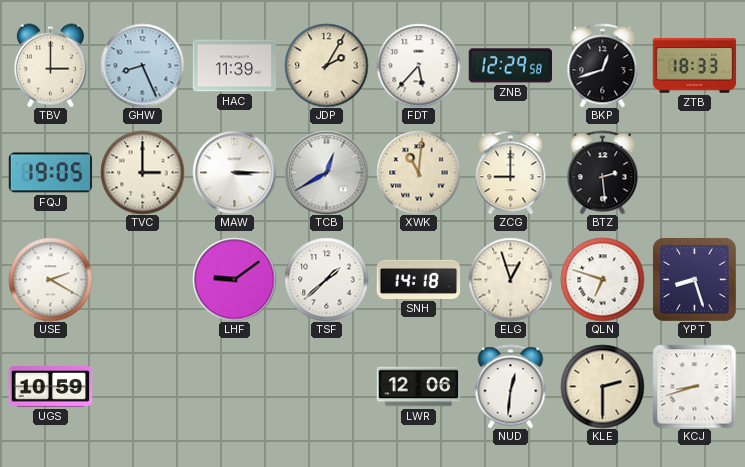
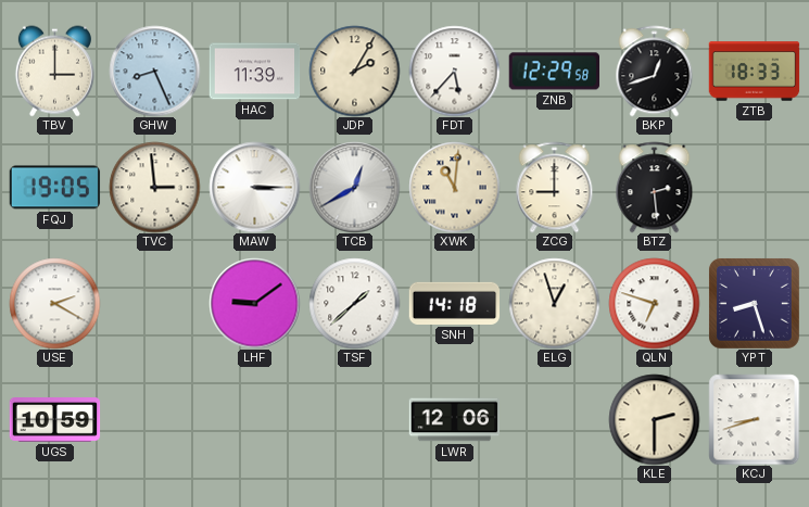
TVC: 3:00 -> 2:59 (154, 187)
NUD: 12:31 -> none (511, 386)
